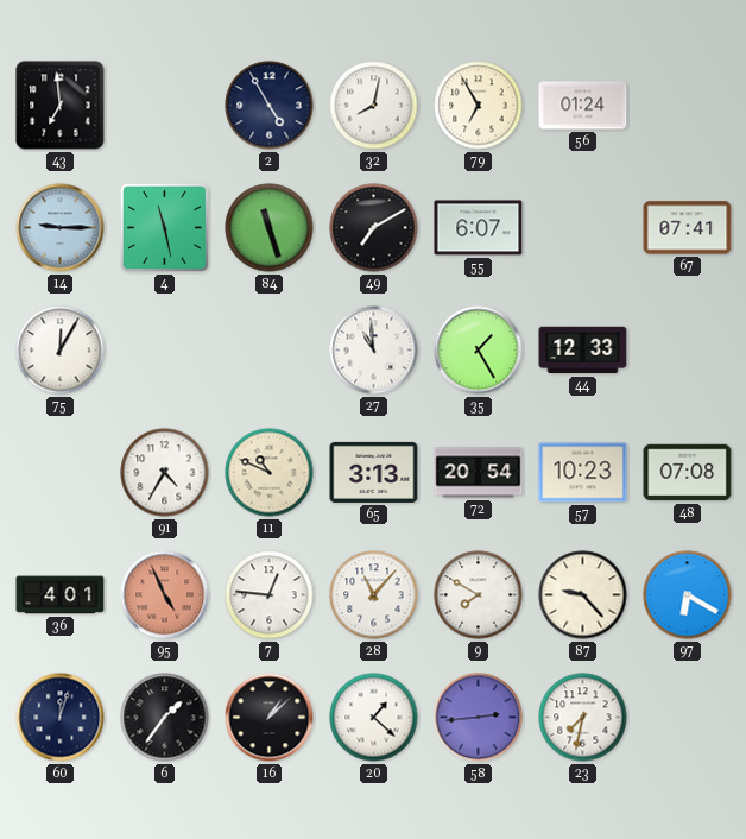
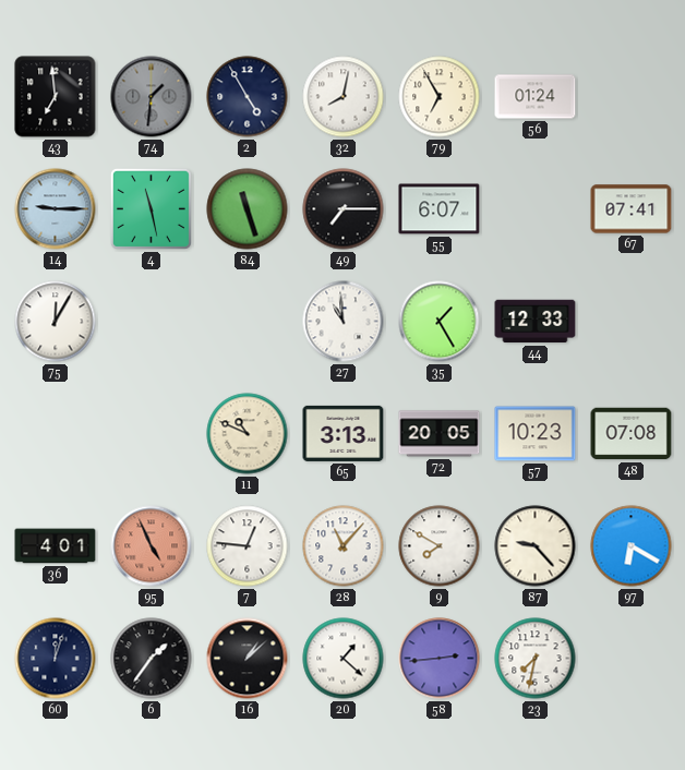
74: none -> 1:31 (152, 97)
49: 7:10 -> 7:15 (344, 209)
91: 4:35 -> none (165, 473)
72: 20:54 -> 20:05 (440, 434)
